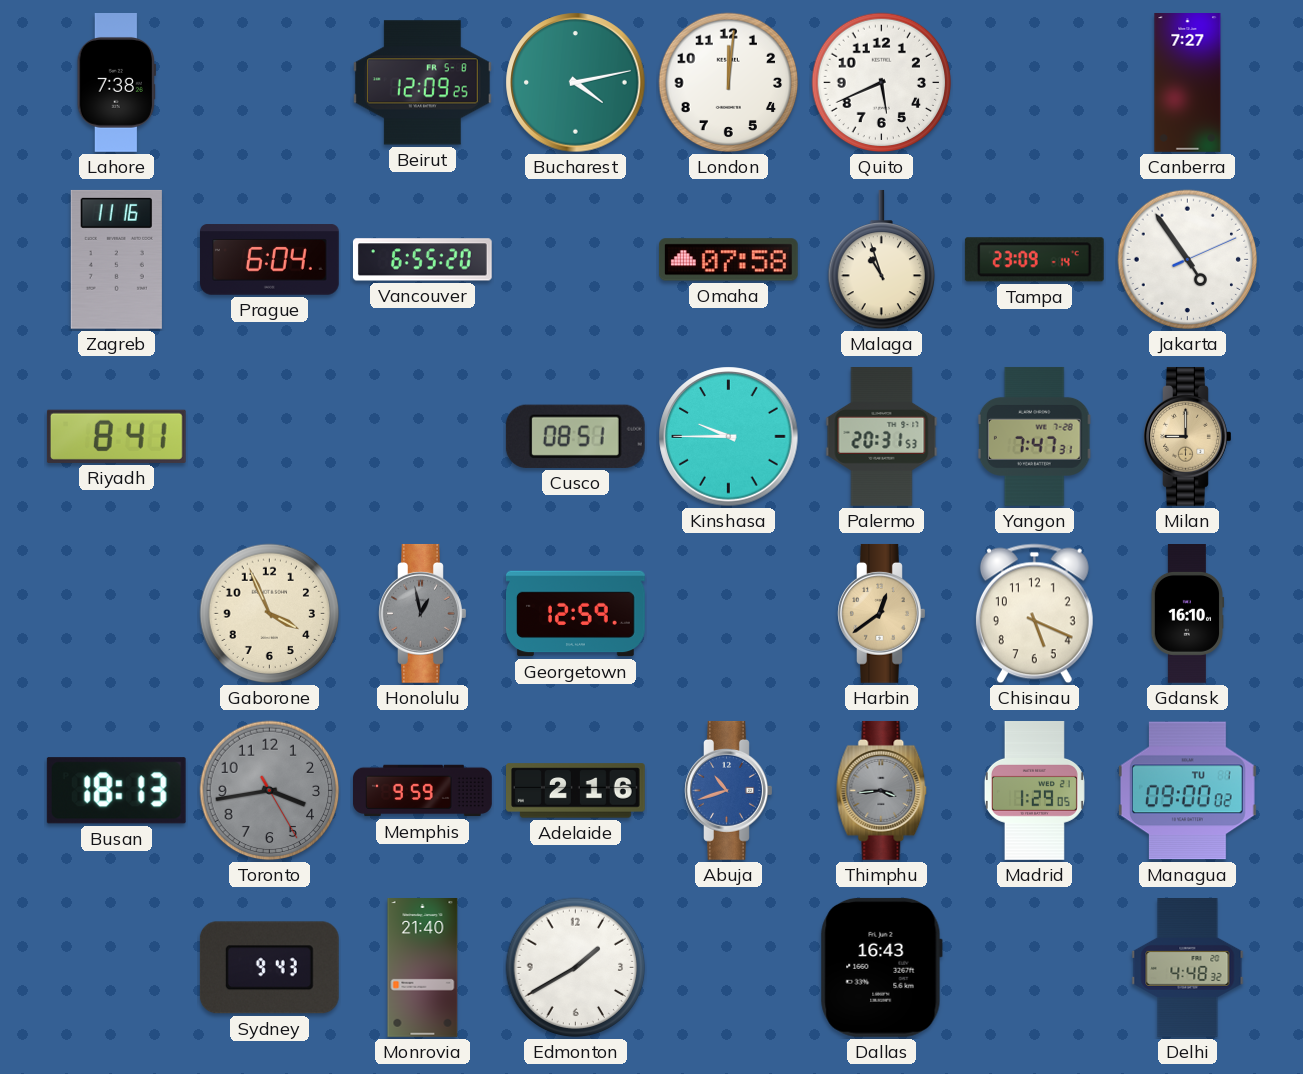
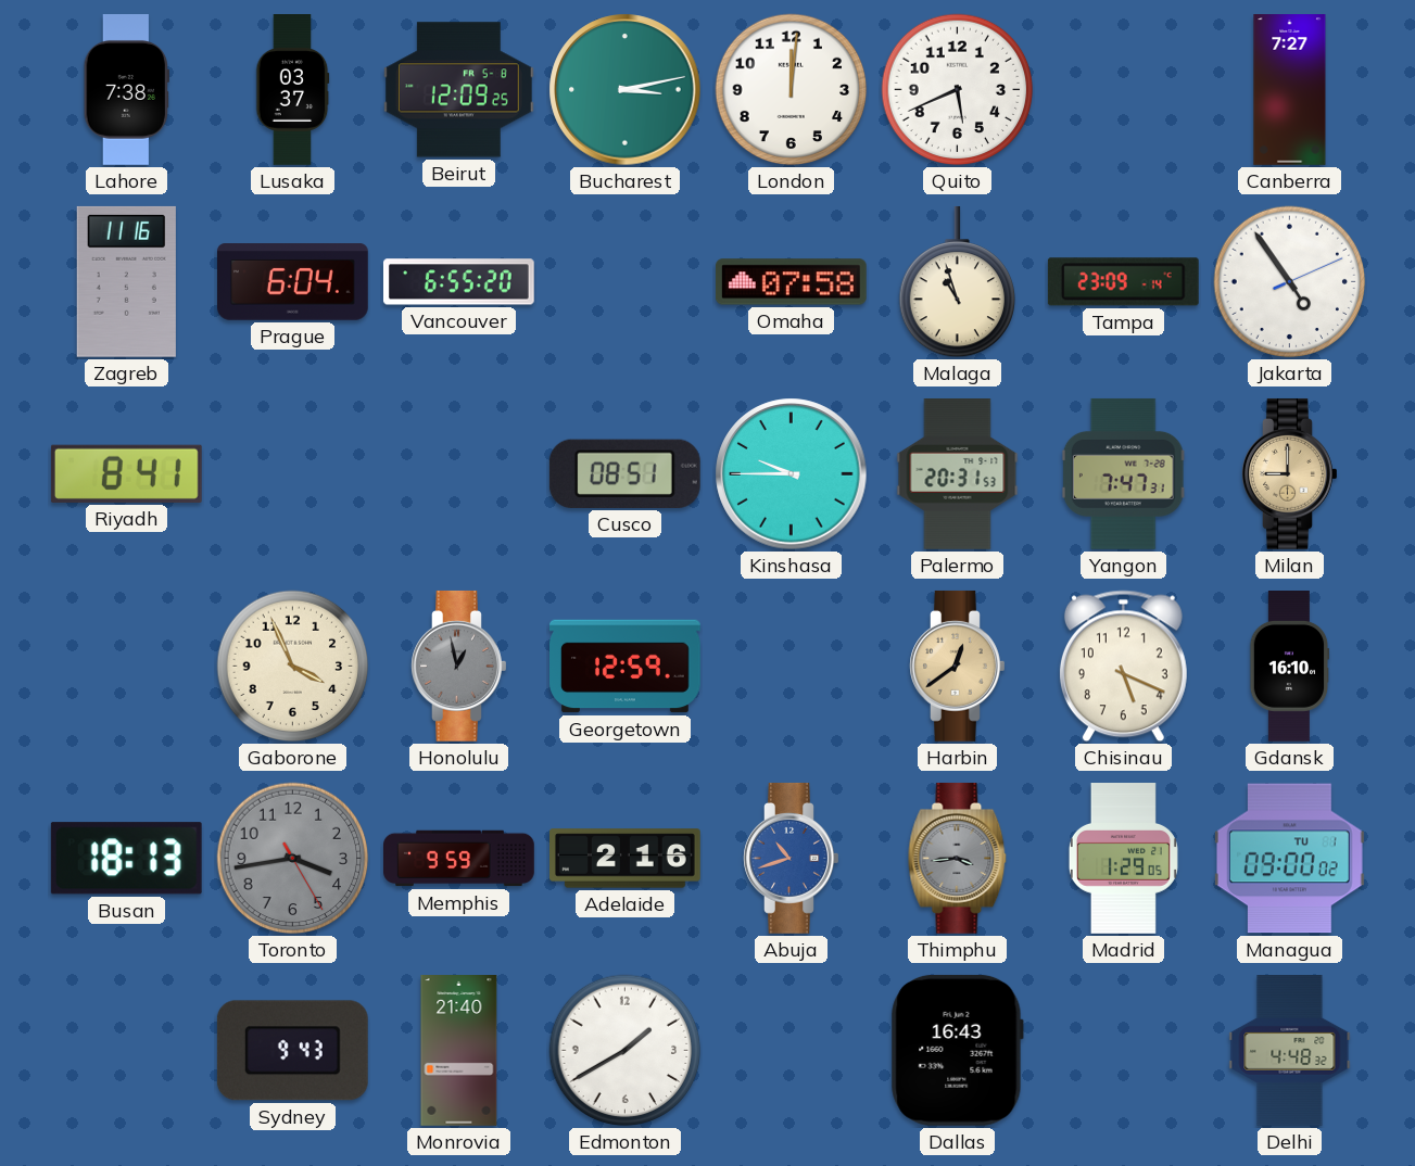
Lusaka: none -> 03:37 (293, 90)
Bucharest: 4:13 -> 3:13 (626, 90)
